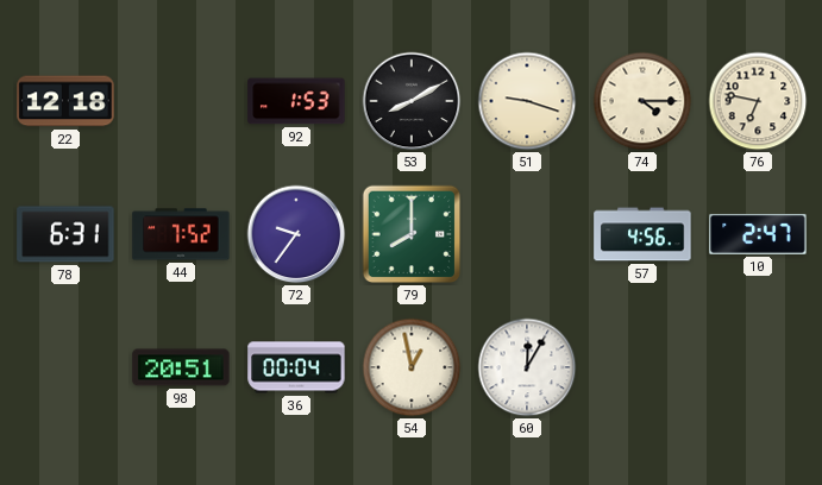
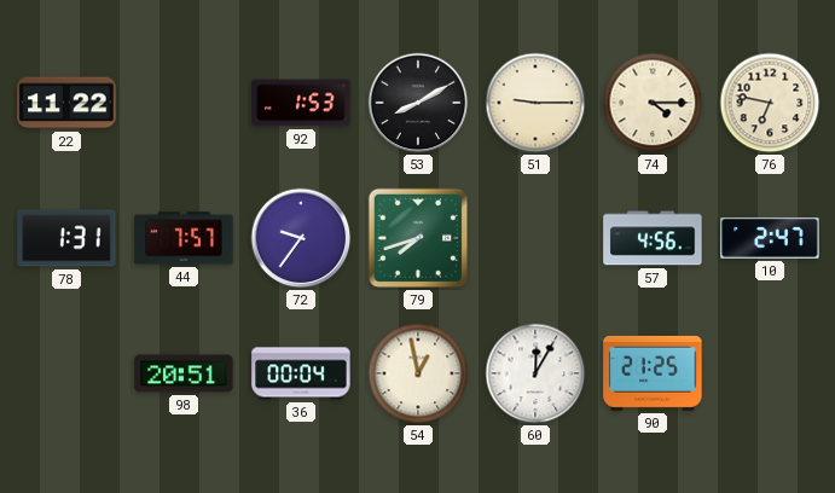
22: 12:18 -> 11:22 (66, 103)
51: 9:18 -> 9:15 (535, 103)
78: 6:31 -> 1:31 (66, 238)
44: 7:52 -> 7:57 (184, 238)
79: 8:00 -> 7:42 (418, 238)
90: none -> 21:25 (653, 373)
